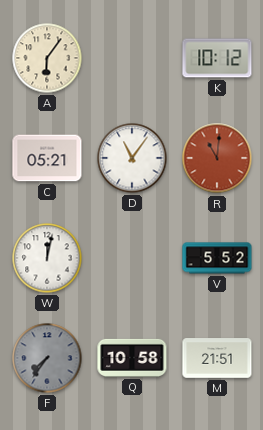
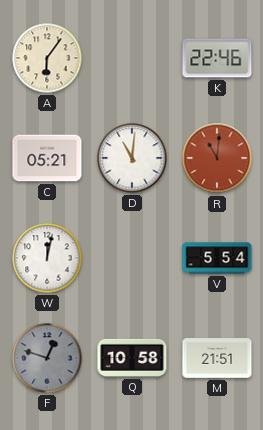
K: 10:12 -> 22:46 (217, 58)
D: 11:06 -> 11:01 (132, 158)
V: 5:52 -> 5:54 (217, 258)
F: 7:36 -> 12:48 (47, 358)
